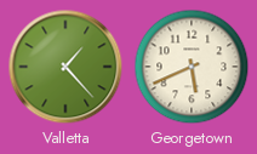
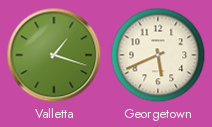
Valletta: 1:23 -> 1:18 (54, 55)
